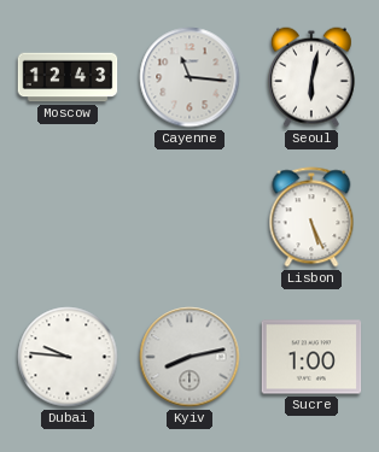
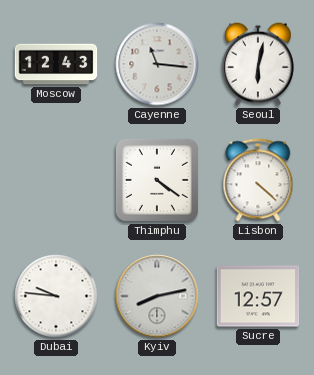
Thimphu: none -> 4:21 (157, 180)
Lisbon: 5:26 -> 4:22 (258, 180)
Sucre: 1:00 -> 12:57 (258, 296)
